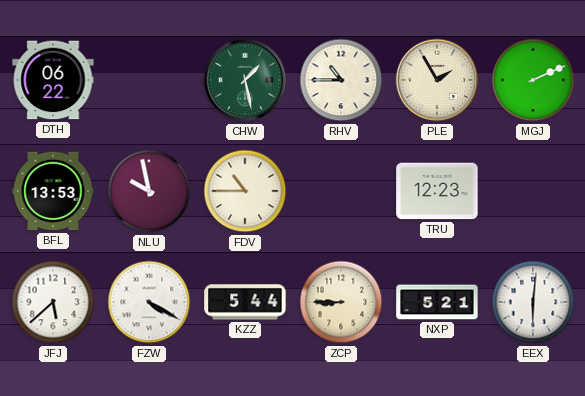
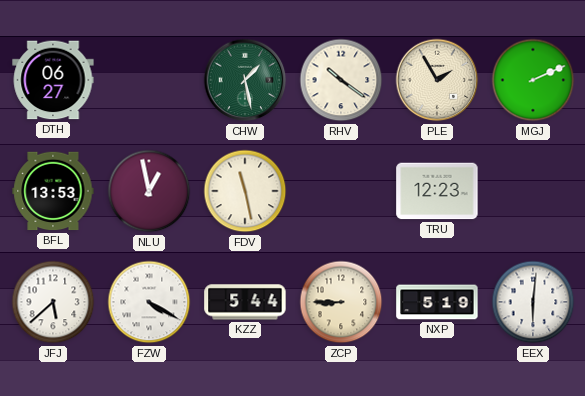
DTH: 06:22 -> 06:27 (53, 80)
RHV: 10:45 -> 10:21 (341, 80)
NLU: 9:58 -> 12:58 (149, 191)
FDV: 10:45 -> 11:28 (245, 191)
NXP: 5:21 -> 5:19 (437, 302)
